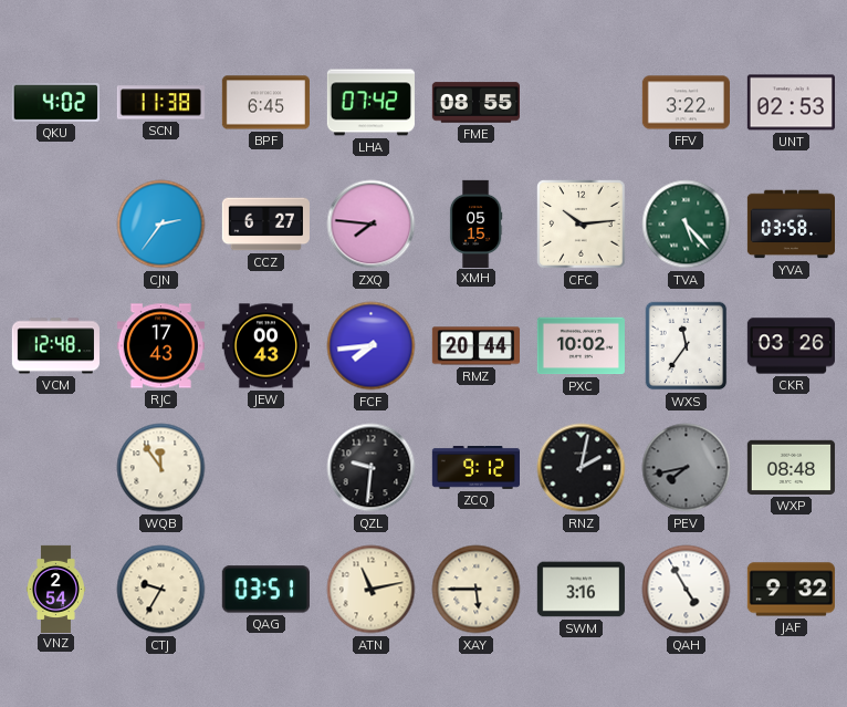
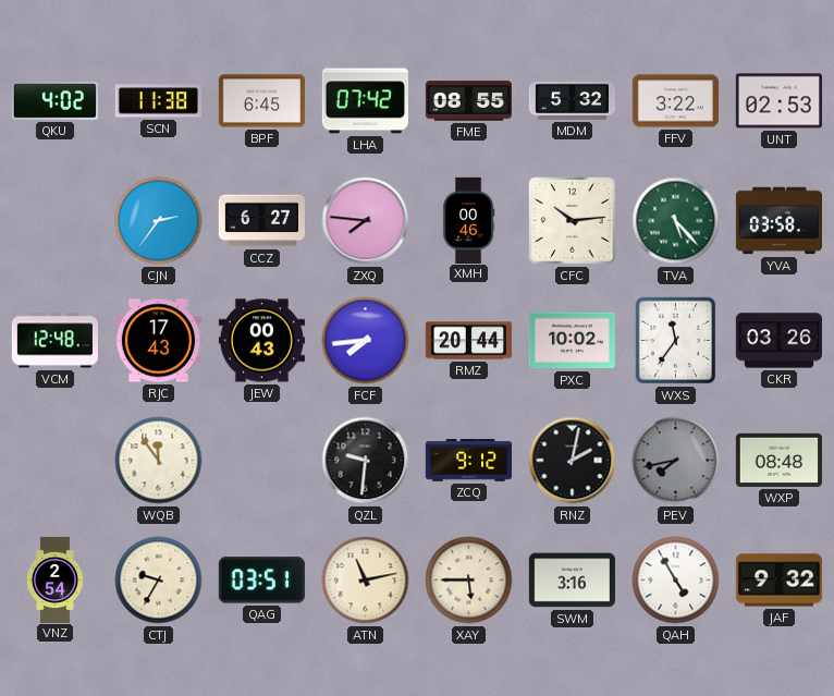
MDM: none -> 5:32 (572, 100)
XMH: 05:15 -> 00:46 (468, 220)
